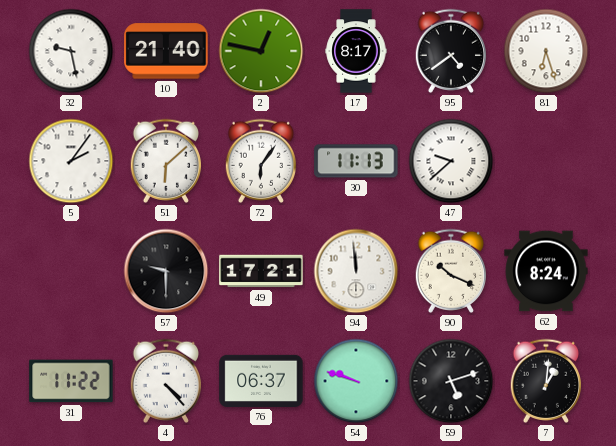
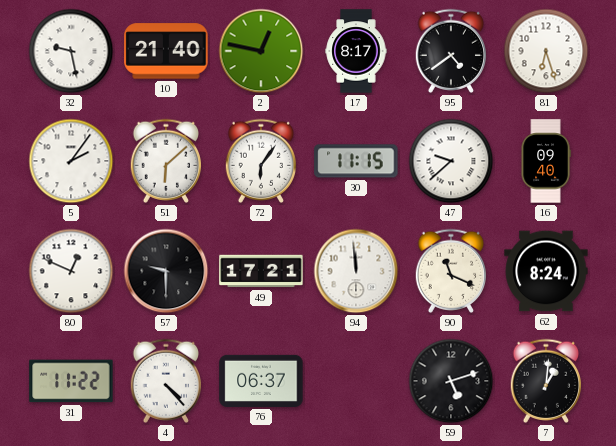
30: 11:13 -> 11:15 (356, 161)
16: none -> 09:40 (546, 161)
80: none -> 12:49 (71, 271)
90: 10:19 -> 11:19 (451, 271)
54: 9:48 -> none (356, 381)
